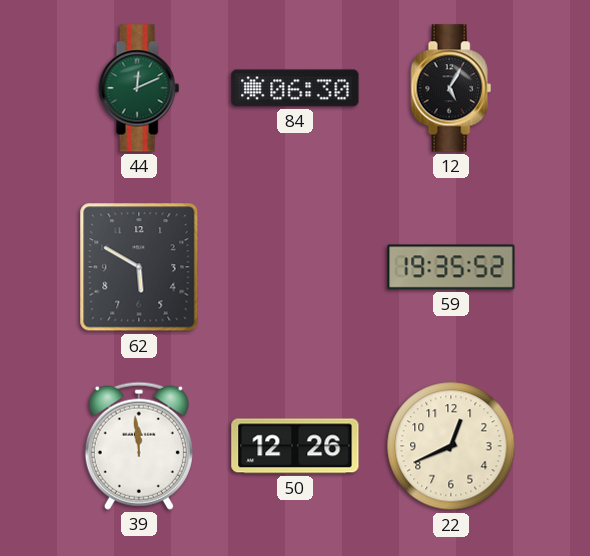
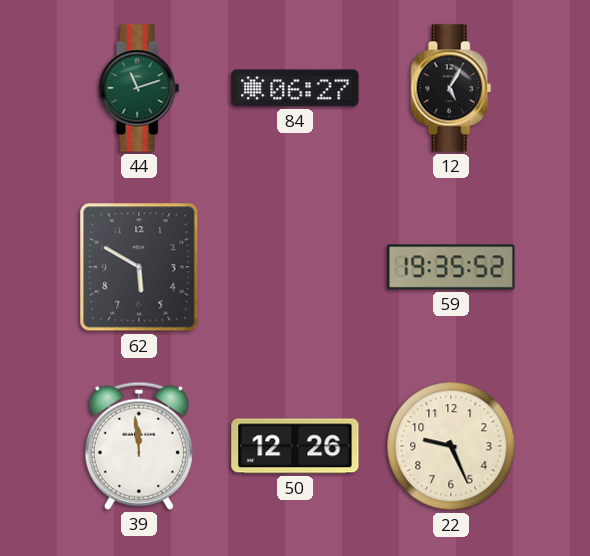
44: 12:11 -> 11:12 (139, 88)
84: 06:30 -> 06:27 (295, 88)
22: 12:41 -> 9:26 (451, 446)
